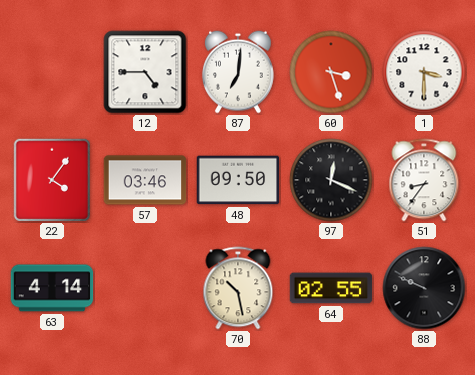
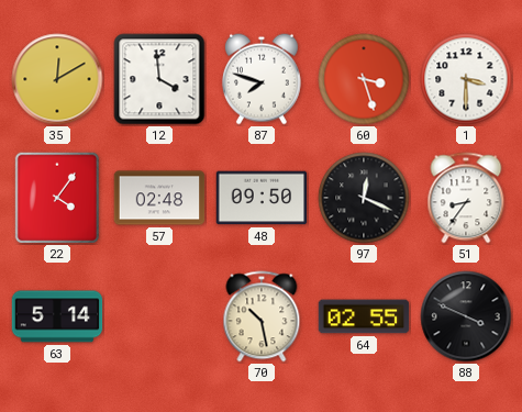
35: none -> 12:10 (57, 79)
12: 4:45 -> 3:59 (159, 79)
87: 7:01 -> 7:48 (262, 79)
57: 03:46 -> 02:48 (159, 198)
63: 4:14 -> 5:14 (57, 316)
88: 9:49 -> 3:49 (466, 316)
